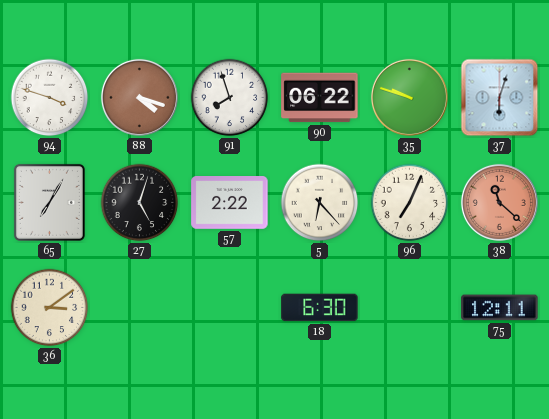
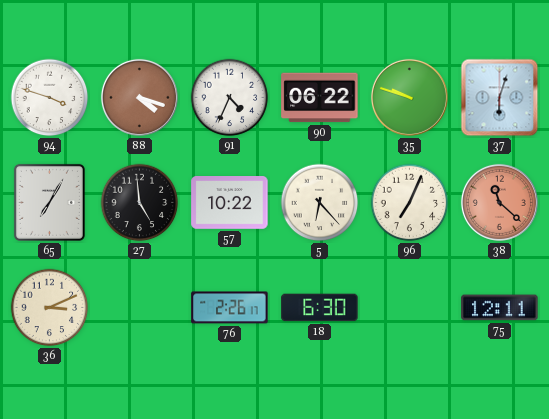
91: 7:57 -> 4:34 (230, 98)
27: 5:03 -> 4:59 (140, 203)
57: 2:22 -> 10:22 (230, 203)
36: 3:09 -> 3:11 (50, 308)
76: none -> 2:26 (230, 308)
